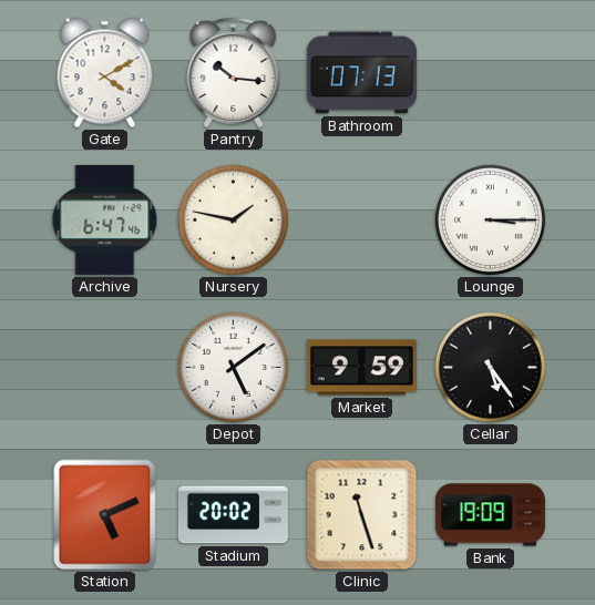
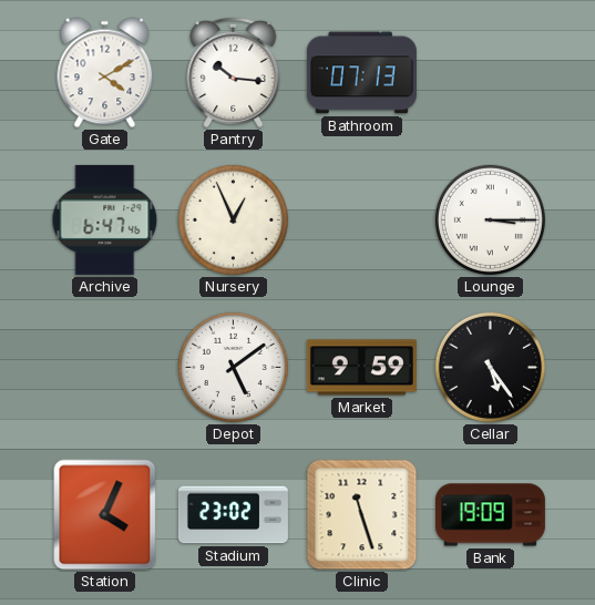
Nursery: 1:47 -> 12:56 (233, 219)
Station: 5:11 -> 4:04 (105, 515)
Stadium: 20:02 -> 23:02 (233, 515)
